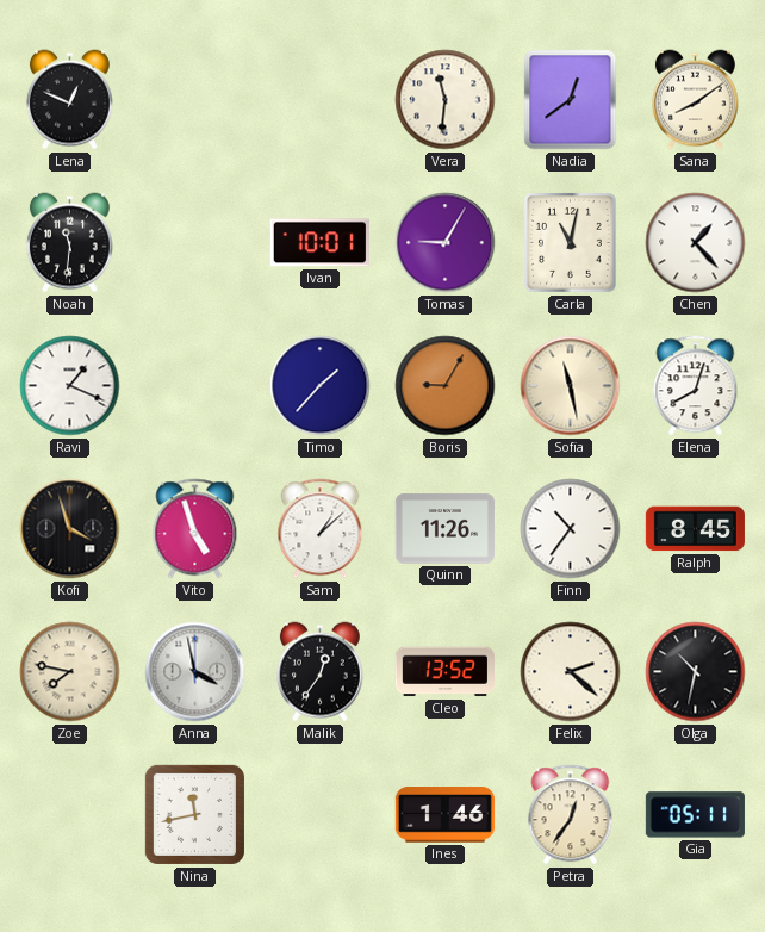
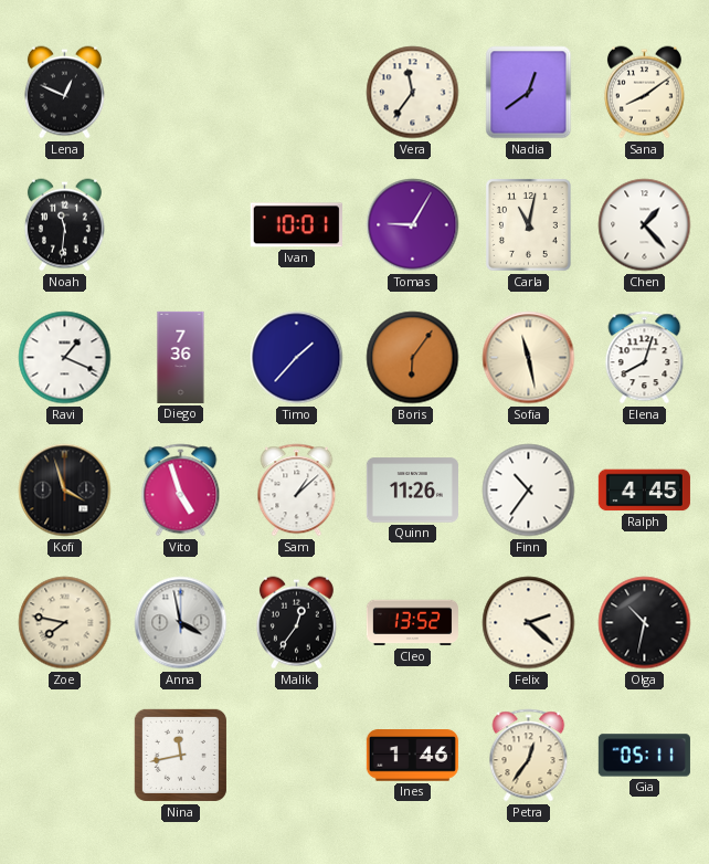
Vera: 11:31 -> 11:36 (413, 93)
Diego: none -> 7:36 (181, 357)
Boris: 9:05 -> 6:06 (413, 358)
Ralph: 8:45 -> 4:45 (644, 491)
